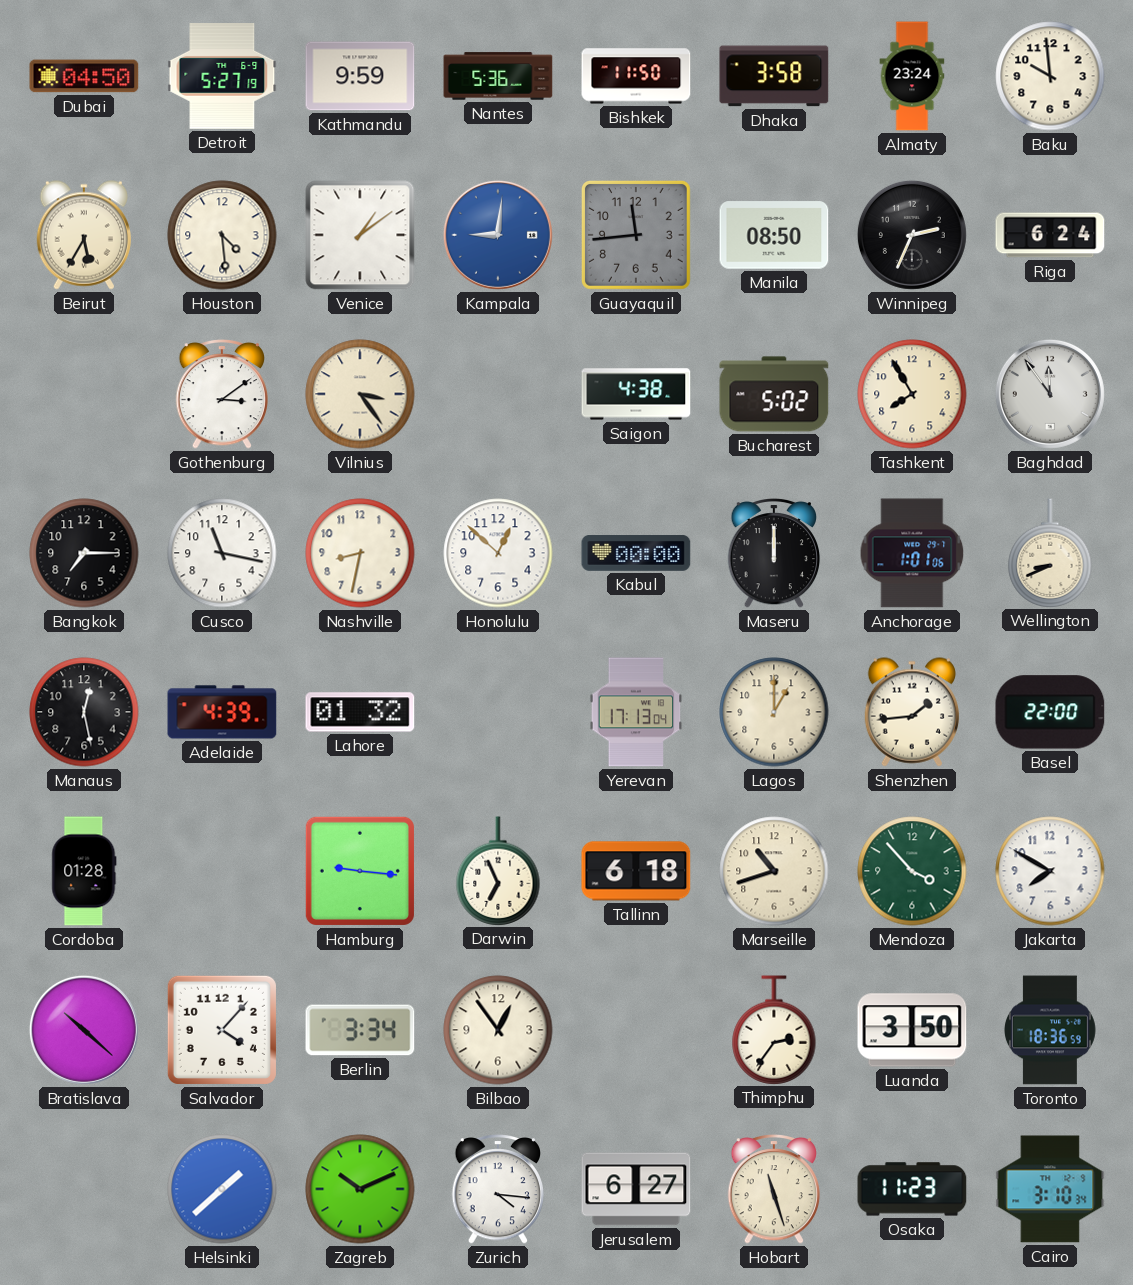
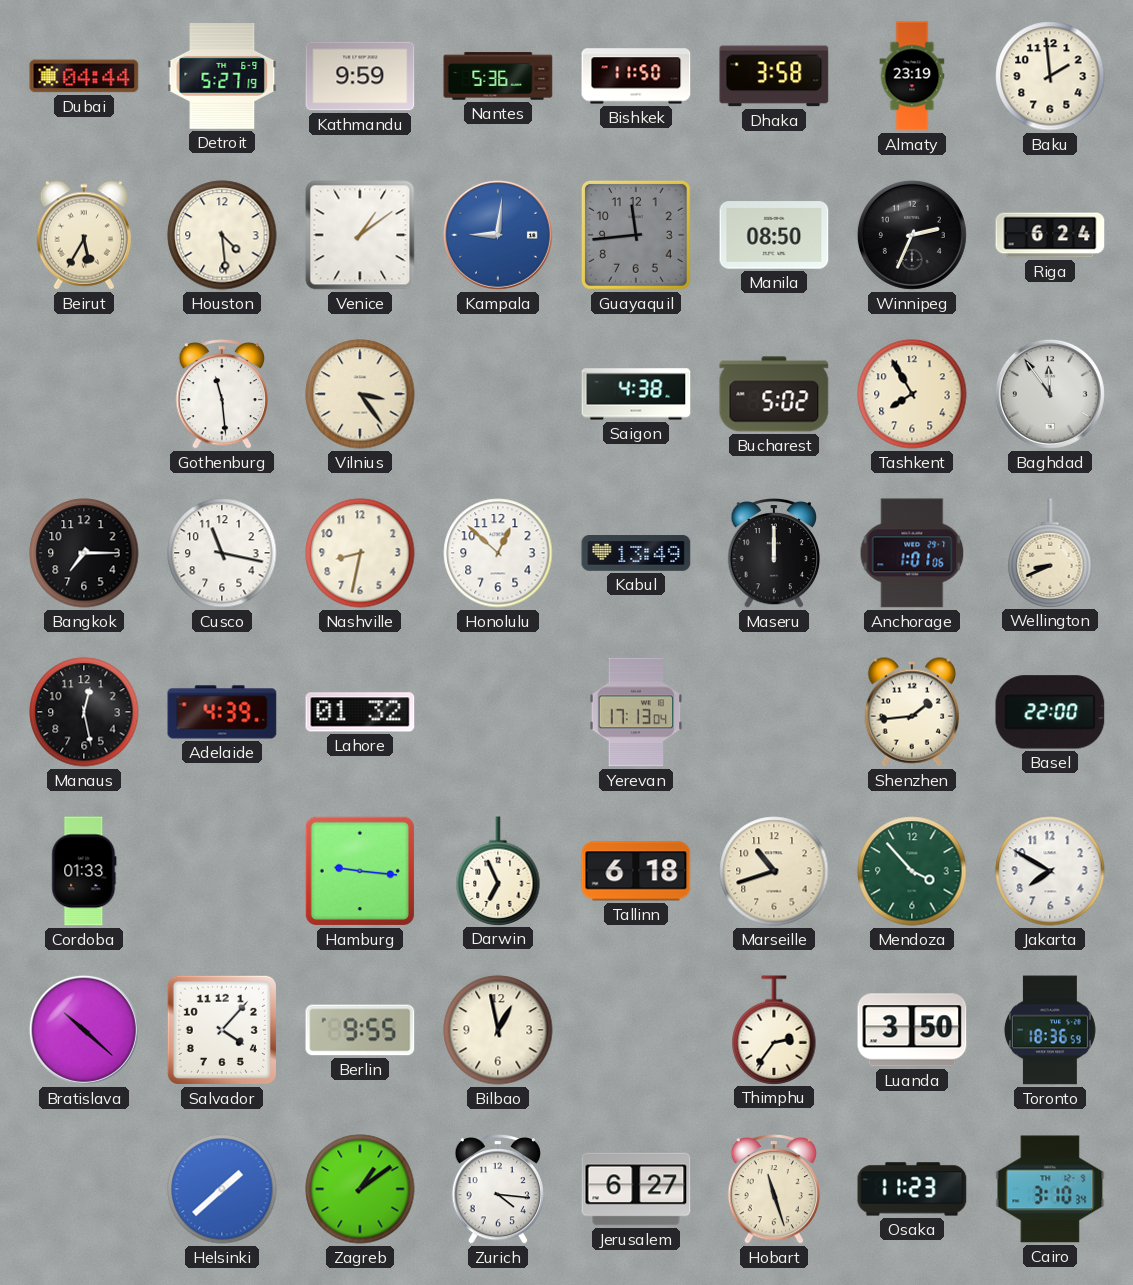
Dubai: 04:50 -> 04:44 (84, 76)
Almaty: 23:24 -> 23:19 (912, 76)
Baku: 9:59 -> 1:59 (1050, 76)
Gothenburg: 3:09 -> 11:29 (222, 394)
Kabul: 00:00 -> 13:49 (636, 554)
Lagos: 1:00 -> none (774, 712)
Cordoba: 01:28 -> 01:33 (84, 871)
Berlin: 3:34 -> 9:55 (360, 1030)
Bilbao: 12:54 -> 12:58 (498, 1030)
Zagreb: 10:11 -> 1:09 (360, 1189)
